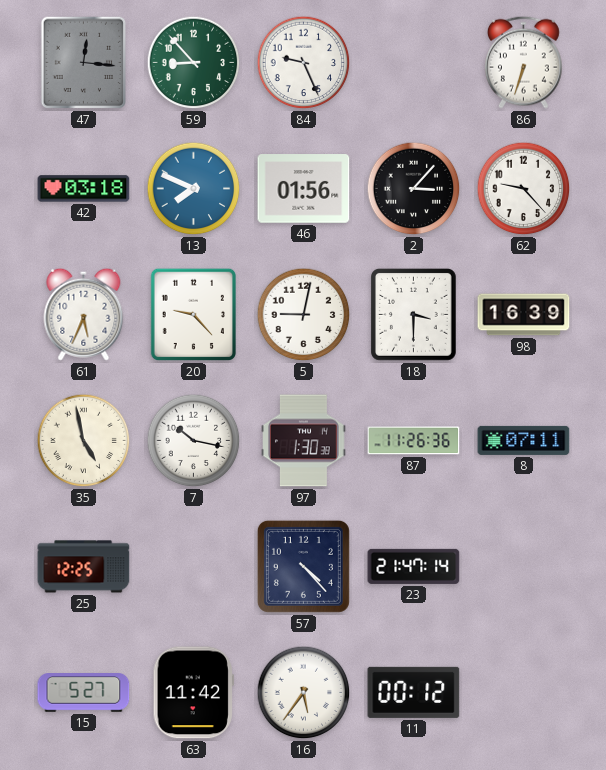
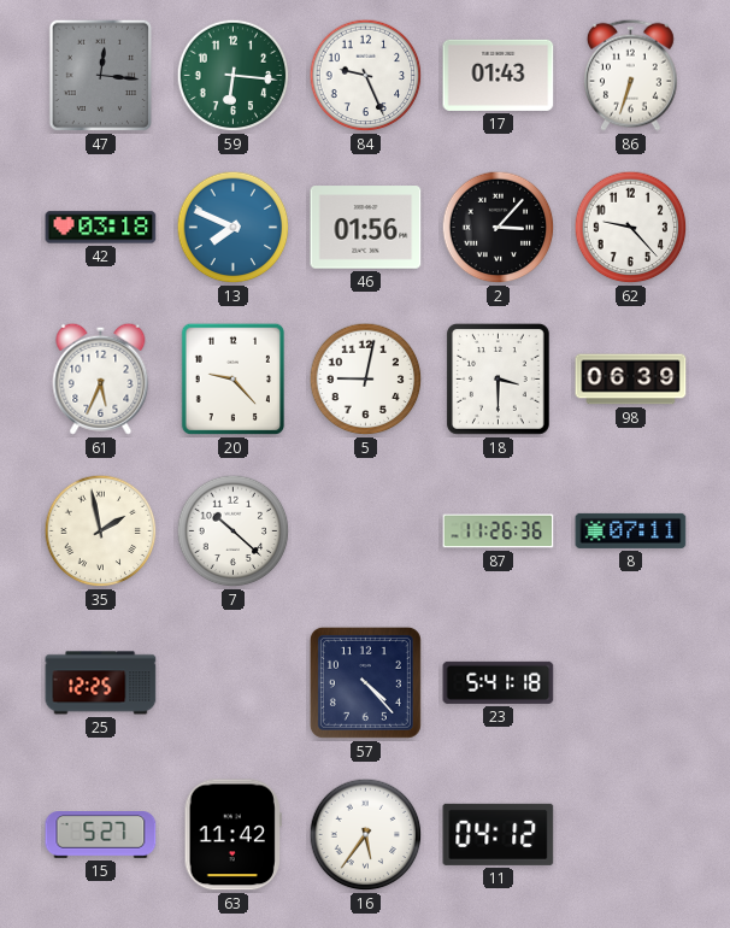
59: 8:53 -> 6:16 (234, 76)
17: none -> 01:43 (499, 75)
98: 16:39 -> 06:39 (631, 380)
35: 4:58 -> 1:58 (101, 531)
7: 10:17 -> 10:22 (234, 531)
97: 1:30 -> none (304, 441)
23: 21:47 -> 5:41 (499, 682)
11: 00:12 -> 04:12 (499, 834)
